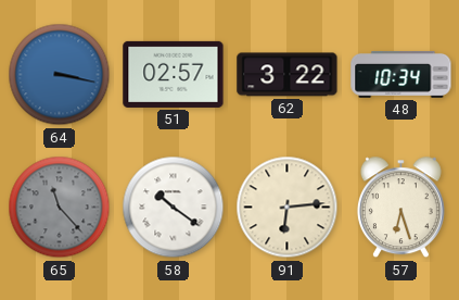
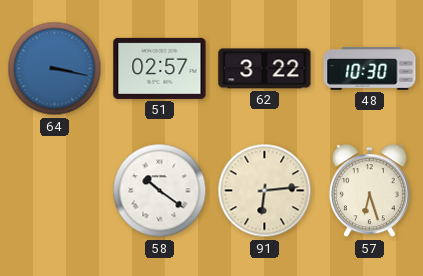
48: 10:34 -> 10:30 (370, 68)
65: 11:23 -> none (60, 208)
